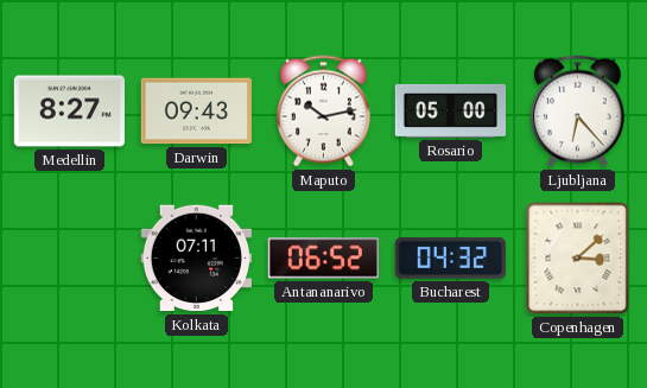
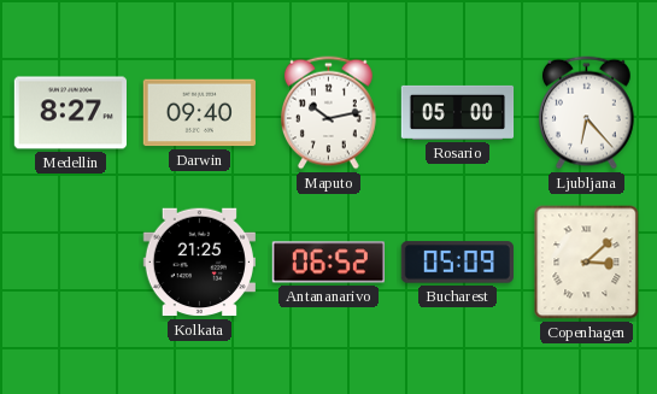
Darwin: 09:43 -> 09:40 (199, 113)
Kolkata: 07:11 -> 21:25 (199, 263)
Bucharest: 04:32 -> 05:09 (457, 263)
